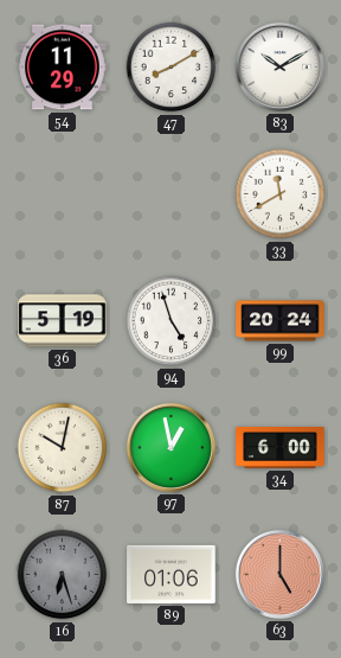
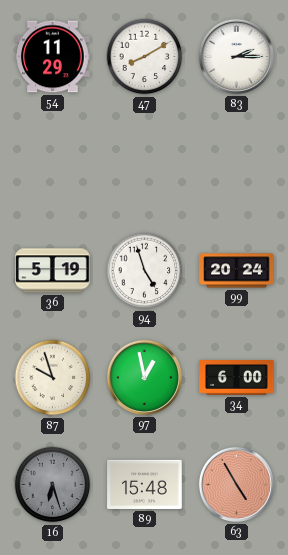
83: 10:10 -> 2:15 (236, 56)
33: 11:40 -> none (281, 194)
87: 10:02 -> 9:57 (53, 378)
89: 01:06 -> 15:48 (145, 484)
63: 5:00 -> 4:55 (236, 484)
